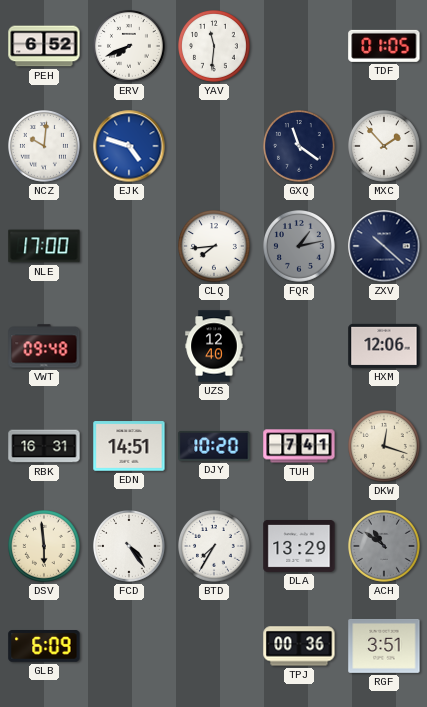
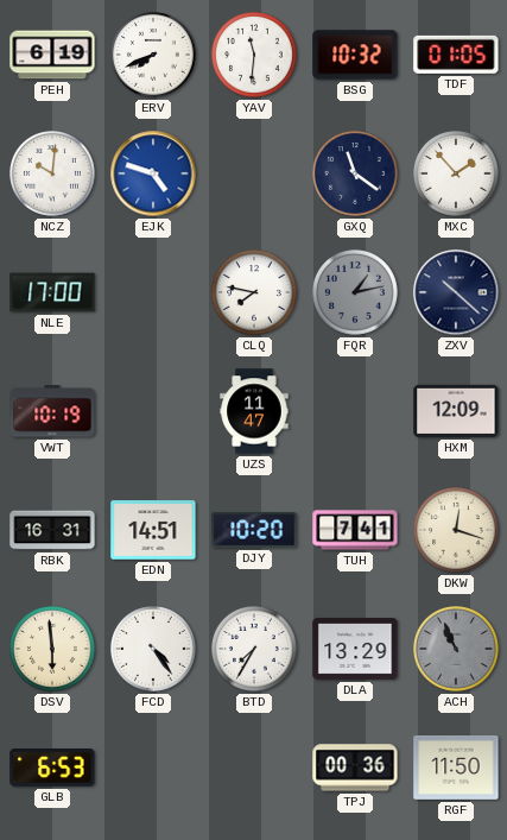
PEH: 6:52 -> 6:19 (52, 55)
BSG: none -> 10:32 (355, 55)
CLQ: 7:44 -> 7:47 (255, 293)
VWT: 09:48 -> 10:19 (52, 411)
UZS: 12:40 -> 11:47 (254, 411)
HXM: 12:06 -> 12:09 (456, 411)
ACH: 10:51 -> 10:56 (457, 650)
GLB: 6:09 -> 6:53 (52, 769)
RGF: 3:51 -> 11:50 (456, 768)
